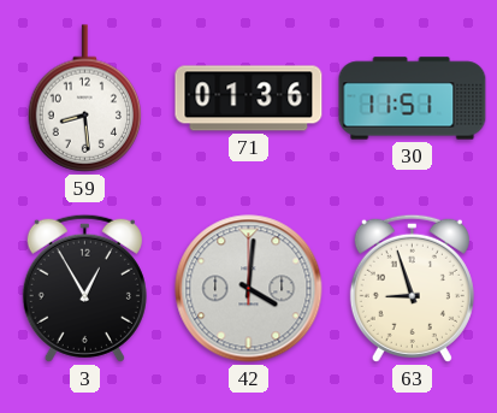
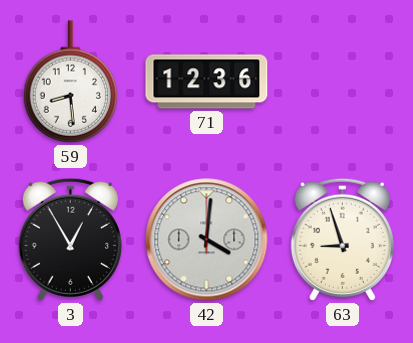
71: 01:36 -> 12:36 (207, 82)
30: 11:51 -> none (413, 99)
